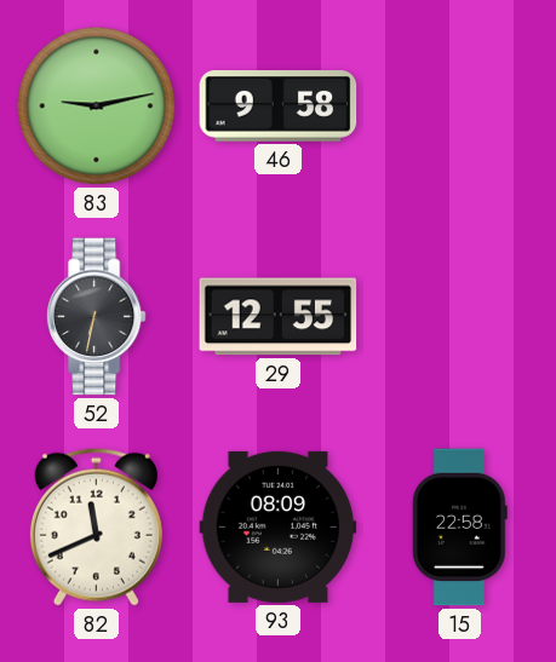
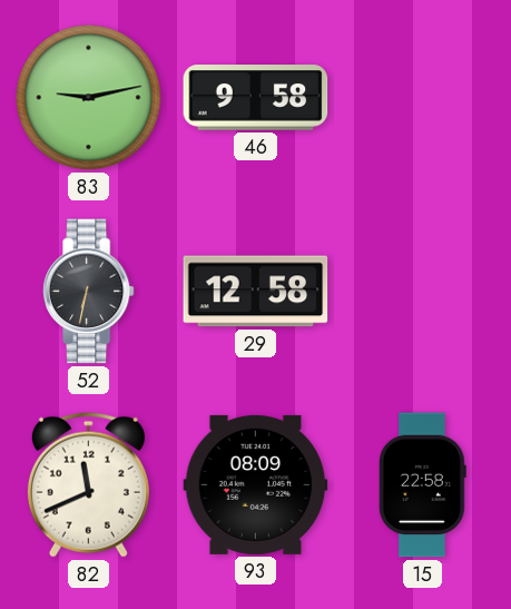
29: 12:55 -> 12:58 (256, 292)
